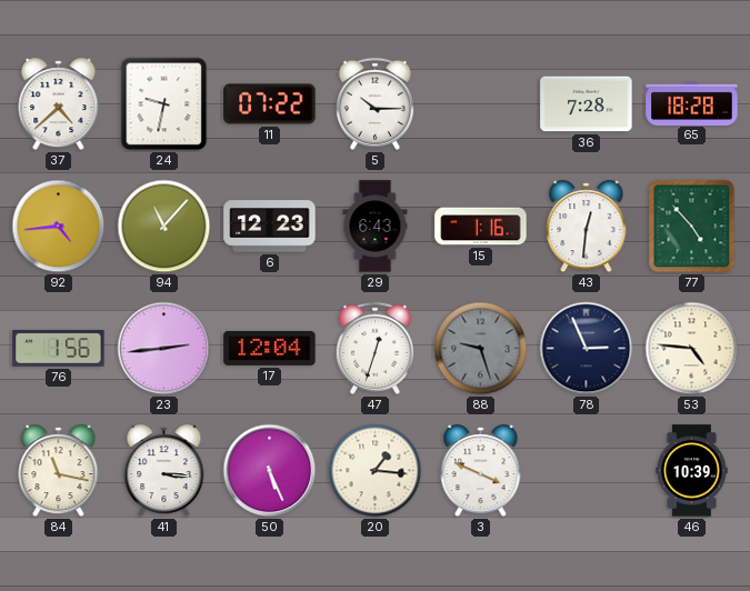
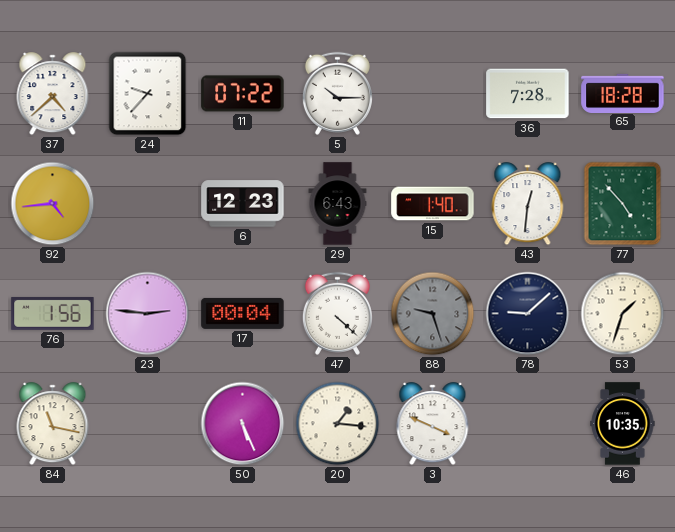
24: 9:32 -> 9:37 (148, 94)
94: 11:07 -> none (164, 227)
15: 1:16 -> 1:40 (433, 204)
23: 2:44 -> 2:46 (148, 314)
17: 12:04 -> 00:04 (243, 313)
47: 12:33 -> 4:22 (337, 313)
78: 2:56 -> 9:08 (528, 314)
53: 4:46 -> 1:33 (623, 314)
41: 3:16 -> none (164, 471)
46: 10:39 -> 10:35 (623, 424)
